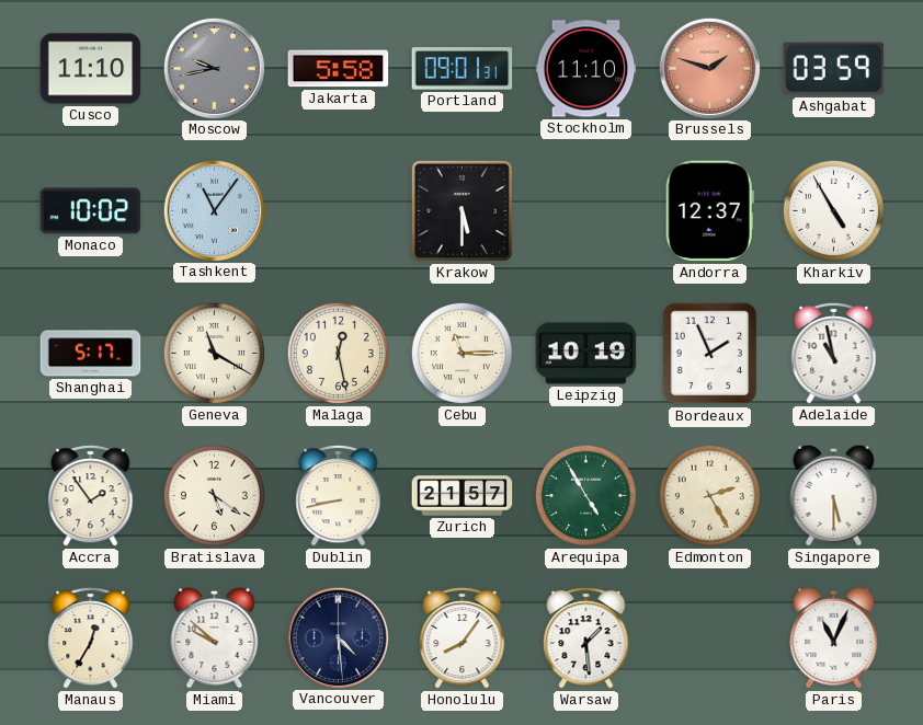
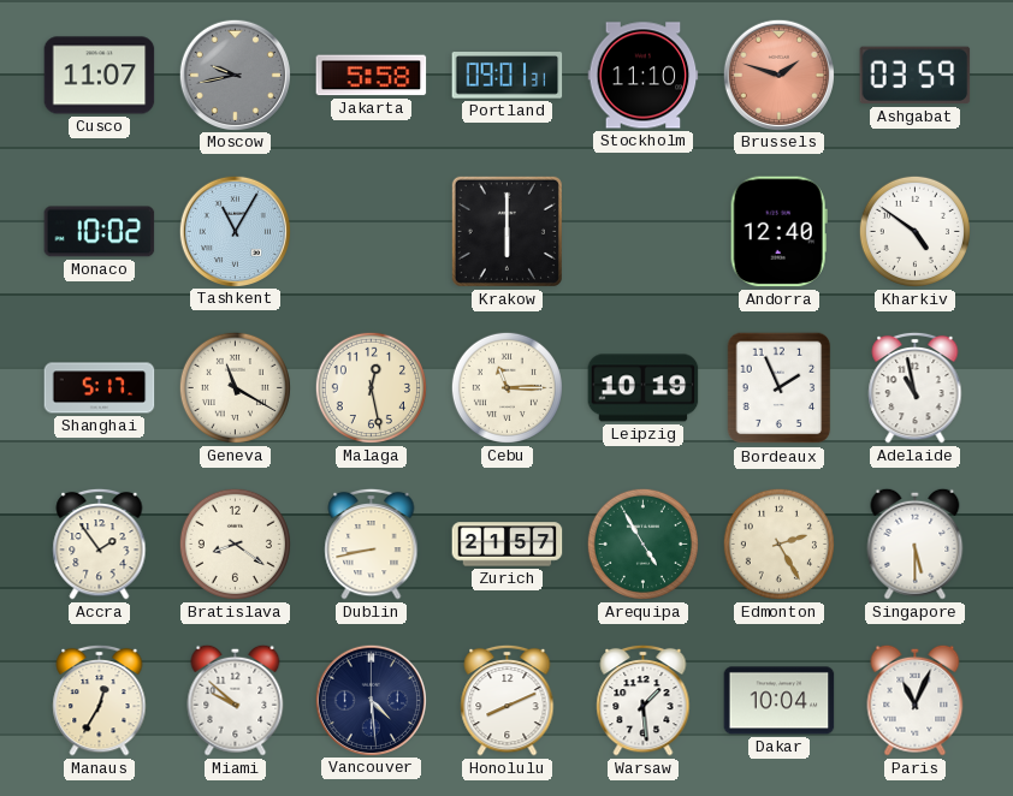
Cusco: 11:10 -> 11:07 (100, 76)
Tashkent: 11:06 -> 11:05 (235, 231)
Krakow: 5:30 -> 6:00 (506, 231)
Andorra: 12:37 -> 12:40 (778, 232)
Kharkiv: 4:55 -> 4:51 (914, 231)
Bratislava: 5:21 -> 8:21 (235, 543)
Honolulu: 8:06 -> 8:11 (508, 700)
Dakar: none -> 10:04 (780, 701)
